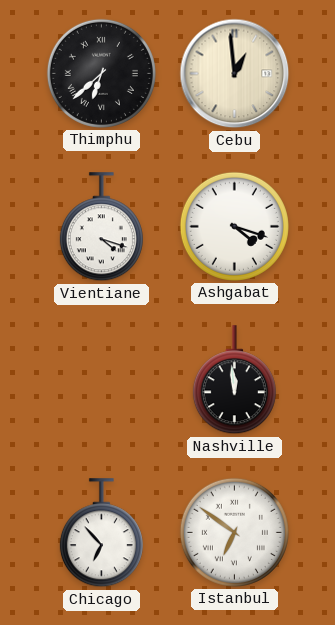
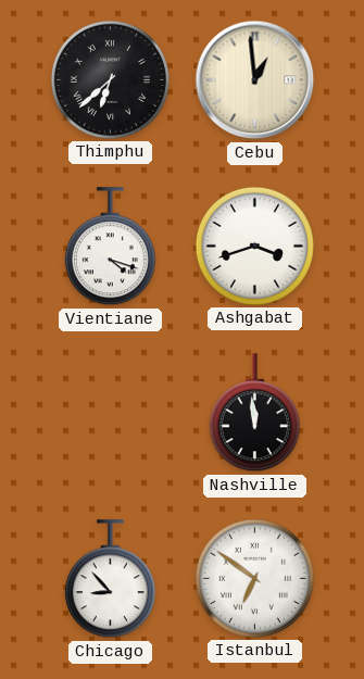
Ashgabat: 4:18 -> 3:42 (254, 246)
Chicago: 6:53 -> 8:53 (110, 579)
